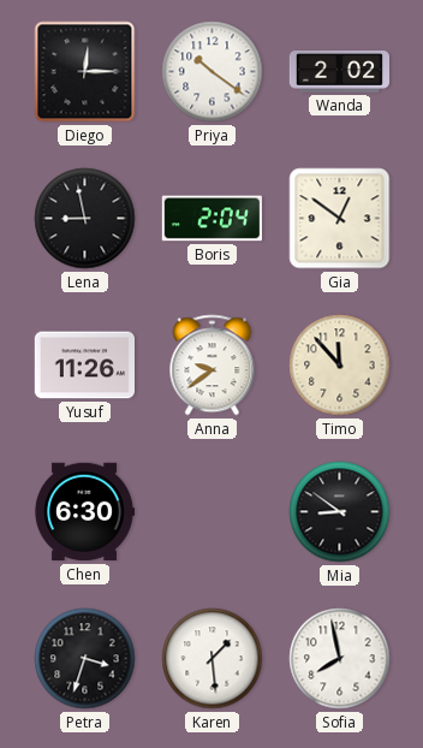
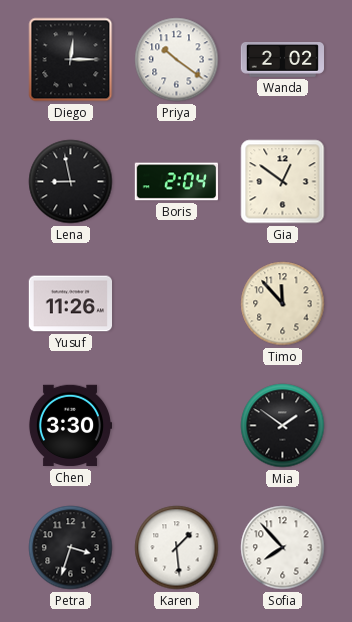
Anna: 9:39 -> none (213, 366)
Chen: 6:30 -> 3:30 (69, 426)
Mia: 8:51 -> 1:51 (283, 426)
Sofia: 7:58 -> 7:53 (283, 548)
